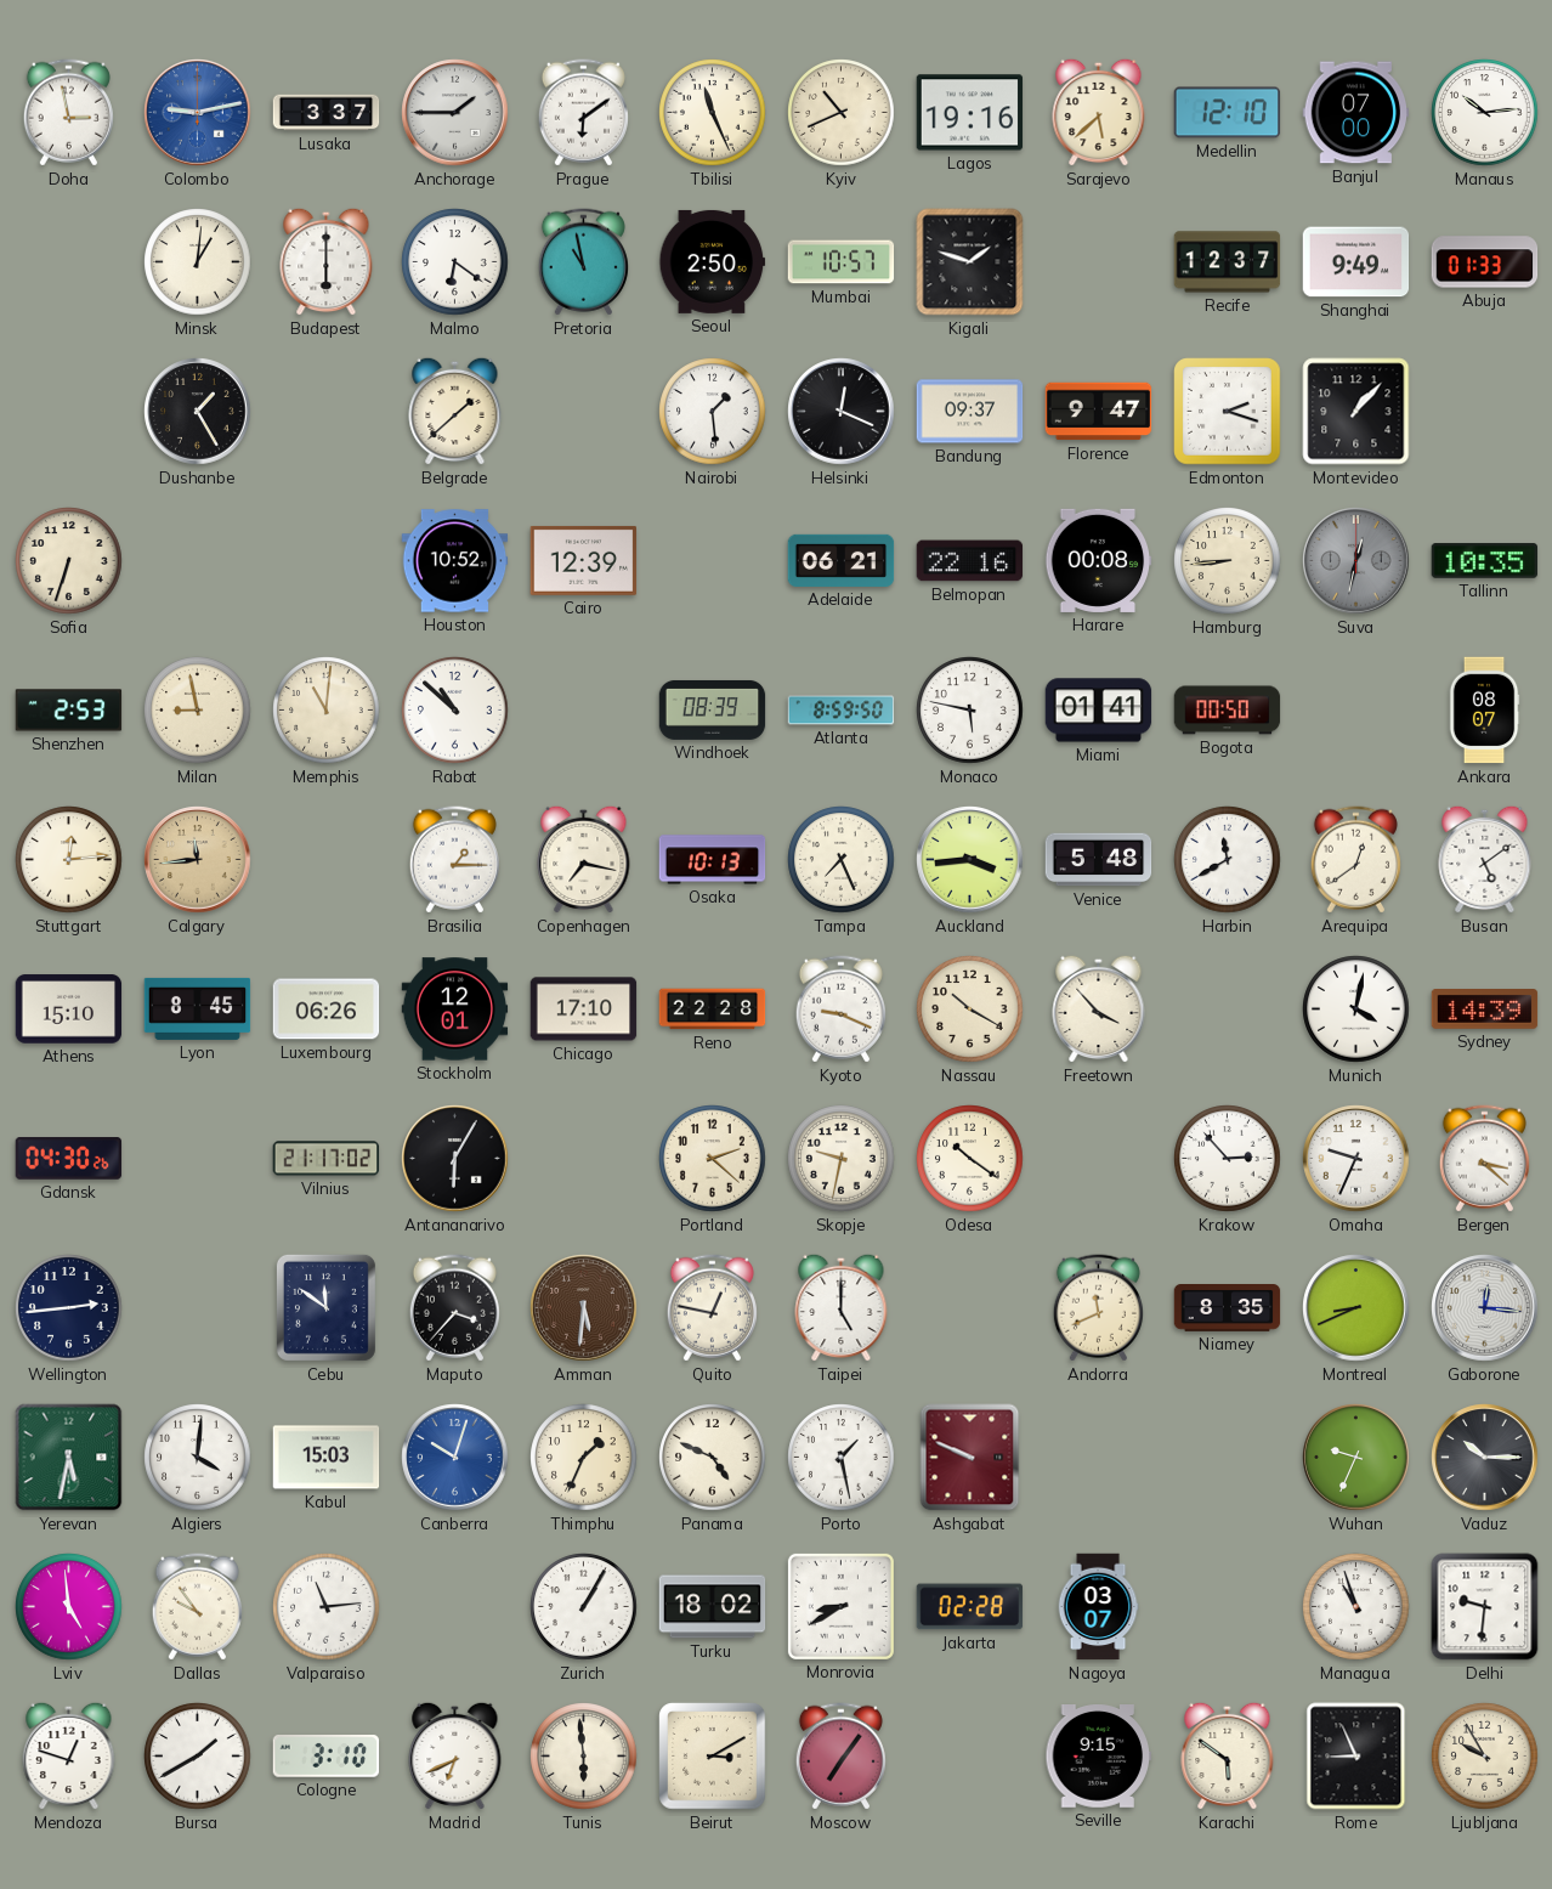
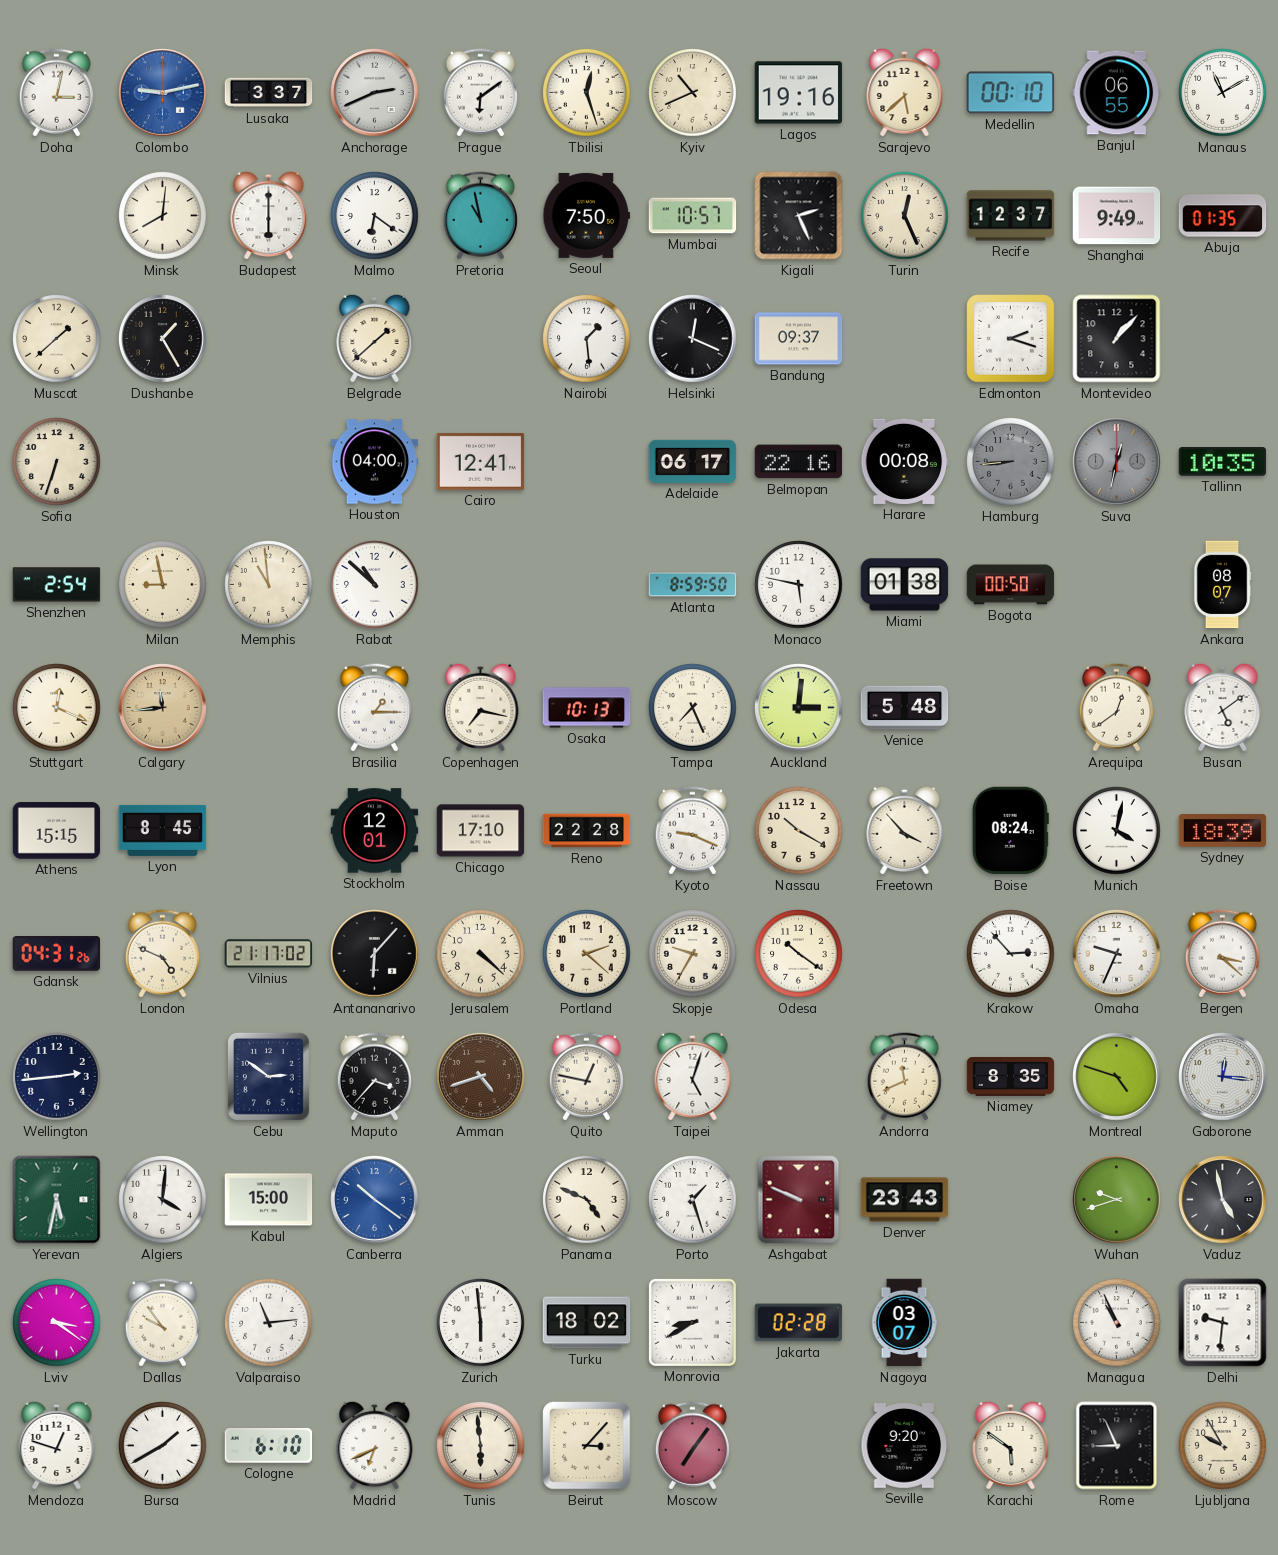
Doha: 2:58 -> 3:02 (56, 93)
Anchorage: 1:45 -> 2:41 (375, 93)
Tbilisi: 11:26 -> 12:27 (587, 93)
Medellin: 12:10 -> 00:10 (1011, 93)
Banjul: 07:00 -> 06:55 (1117, 93)
Manaus: 10:14 -> 11:10 (1223, 93)
Minsk: 1:01 -> 8:01 (163, 216)
Seoul: 2:50 -> 7:50 (587, 215)
Kigali: 1:48 -> 2:26 (799, 216)
Turin: none -> 12:26 (905, 216)
Abuja: 01:33 -> 01:35 (1223, 216)
Muscat: none -> 1:38 (57, 339)
Florence: 9:47 -> none (1099, 412)
Houston: 10:52 -> 04:00 (375, 462)
Cairo: 12:39 -> 12:41 (481, 461)
Adelaide: 06:21 -> 06:17 (693, 461)
Hamburg dial: cream -> grey (1011, 462)
Shenzhen: 2:53 -> 2:54 (57, 585)
Memphis: 11:01 -> 10:59 (269, 585)
Windhoek: 08:39 -> none (713, 709)
Miami: 01:41 -> 01:38 (905, 585)
Stuttgart: 12:14 -> 12:19 (57, 708)
Auckland: 3:44 -> 3:01 (799, 708)
Harbin: 11:40 -> none (1228, 860)
Athens: 15:10 -> 15:15 (57, 831)
Luxembourg: 06:26 -> none (327, 1009)
Boise: none -> 08:24 (1010, 831)
Sydney: 14:39 -> 18:39 (1223, 831)
Gdansk: 04:30 -> 04:31 (57, 954)
London: none -> 4:49 (162, 954)
Antananarivo: 6:05 -> 6:07 (375, 954)
Jerusalem: none -> 4:22 (481, 954)
Skopje: 9:32 -> 9:35 (693, 954)
Cebu: 11:51 -> 2:51 (268, 1076)
Amman: 5:31 -> 4:42 (481, 1077)
Taipei: 5:00 -> 5:03 (693, 1076)
Montreal: 8:41 -> 4:48 (1117, 1077)
Kabul: 15:03 -> 15:00 (269, 1200)
Canberra: 10:03 -> 10:21 (375, 1200)
Thimphu: 1:34 -> none (584, 1458)
Porto: 1:28 -> 1:27 (693, 1200)
Denver: none -> 23:43 (905, 1200)
Wuhan: 9:34 -> 9:42 (1117, 1200)
Vaduz: 10:15 -> 4:58 (1223, 1200)
Lviv: 4:59 -> 3:21 (57, 1323)
Zurich: 1:05 -> 5:59 (481, 1323)
Managua: 10:57 -> 10:56 (1117, 1323)
Cologne: 3:10 -> 6:10 (269, 1446)
Beirut: 3:10 -> 3:07 (587, 1446)
Seville: 9:15 -> 9:20 (905, 1446)
